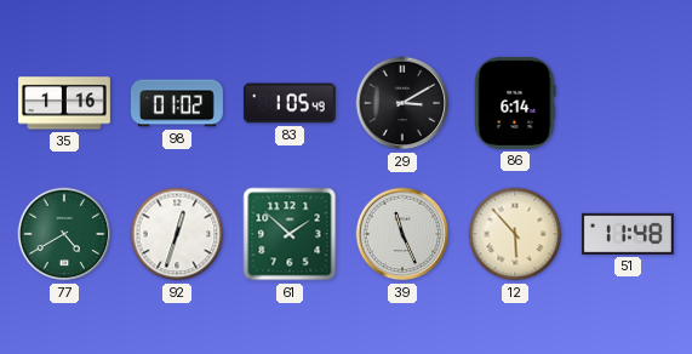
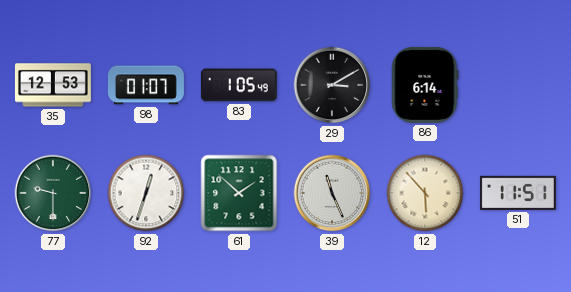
35: 1:16 -> 12:53 (53, 85)
98: 01:02 -> 01:07 (146, 85)
77: 4:40 -> 9:30 (53, 193)
51: 11:48 -> 11:51 (518, 193)
